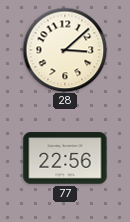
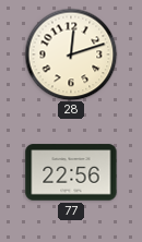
28: 3:08 -> 12:12 (71, 55)
